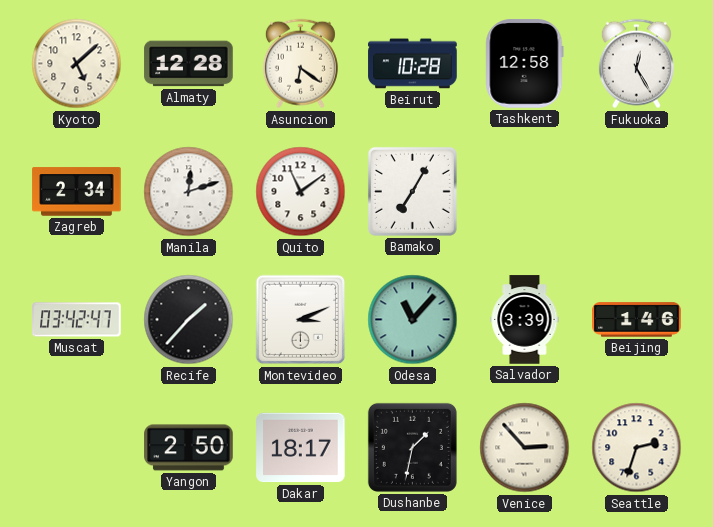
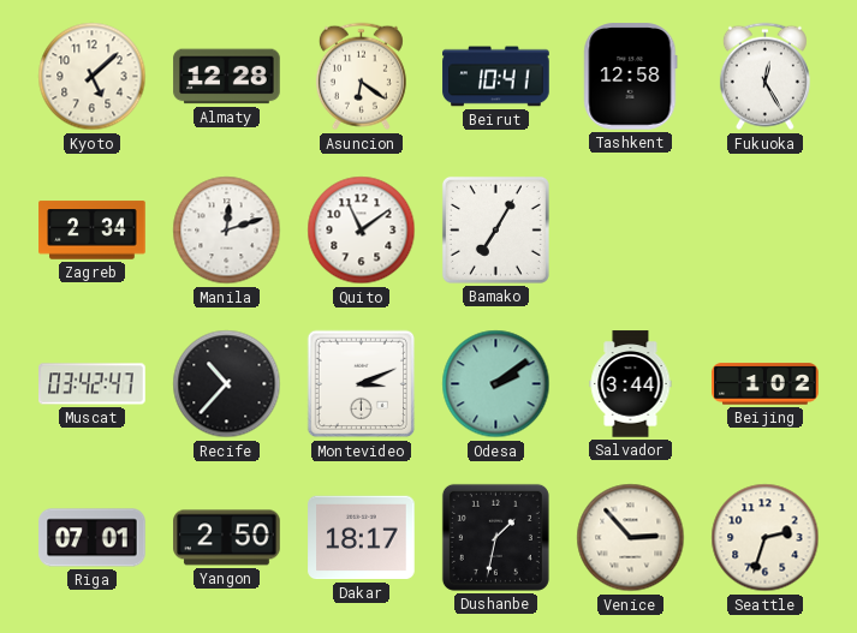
Beirut: 10:28 -> 10:41 (496, 77)
Recife: 1:37 -> 10:37 (227, 384)
Odesa: 11:07 -> 2:09 (496, 384)
Salvador: 3:39 -> 3:44 (631, 384)
Beijing: 1:46 -> 1:02 (766, 384)
Riga: none -> 07:01 (93, 538)
